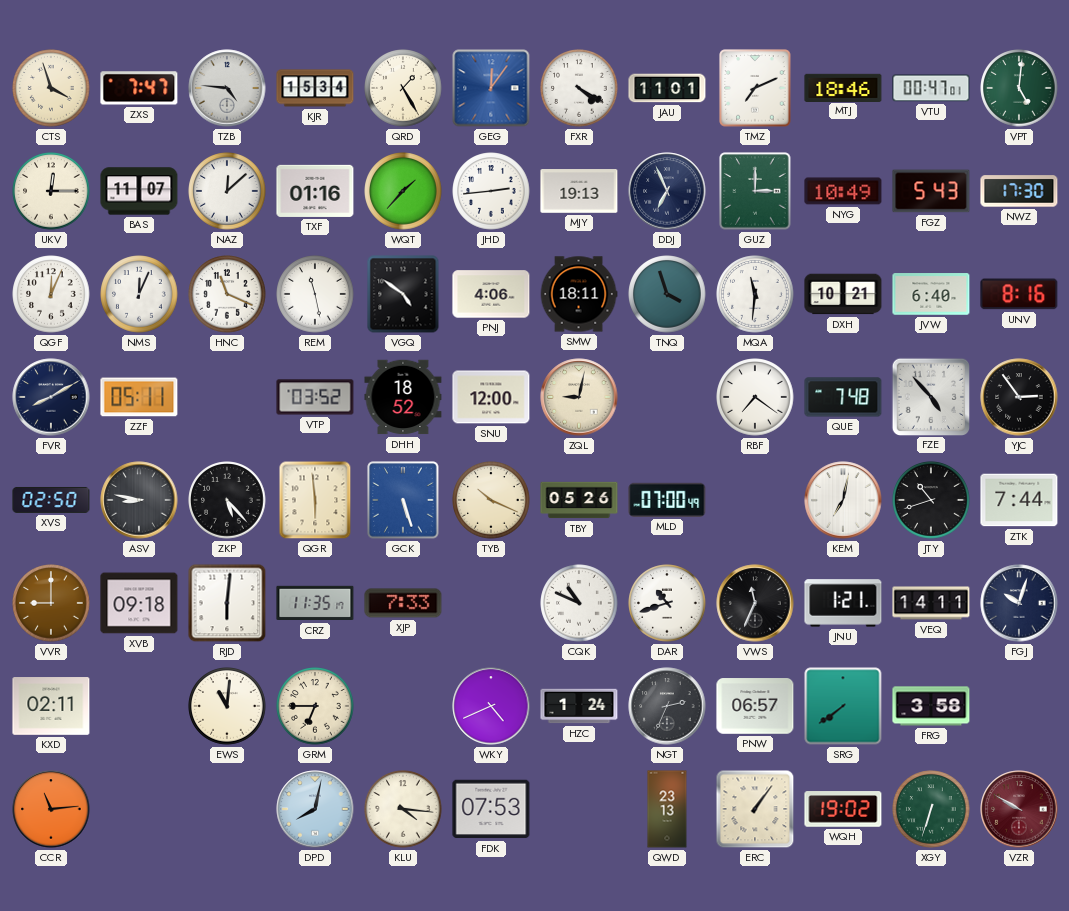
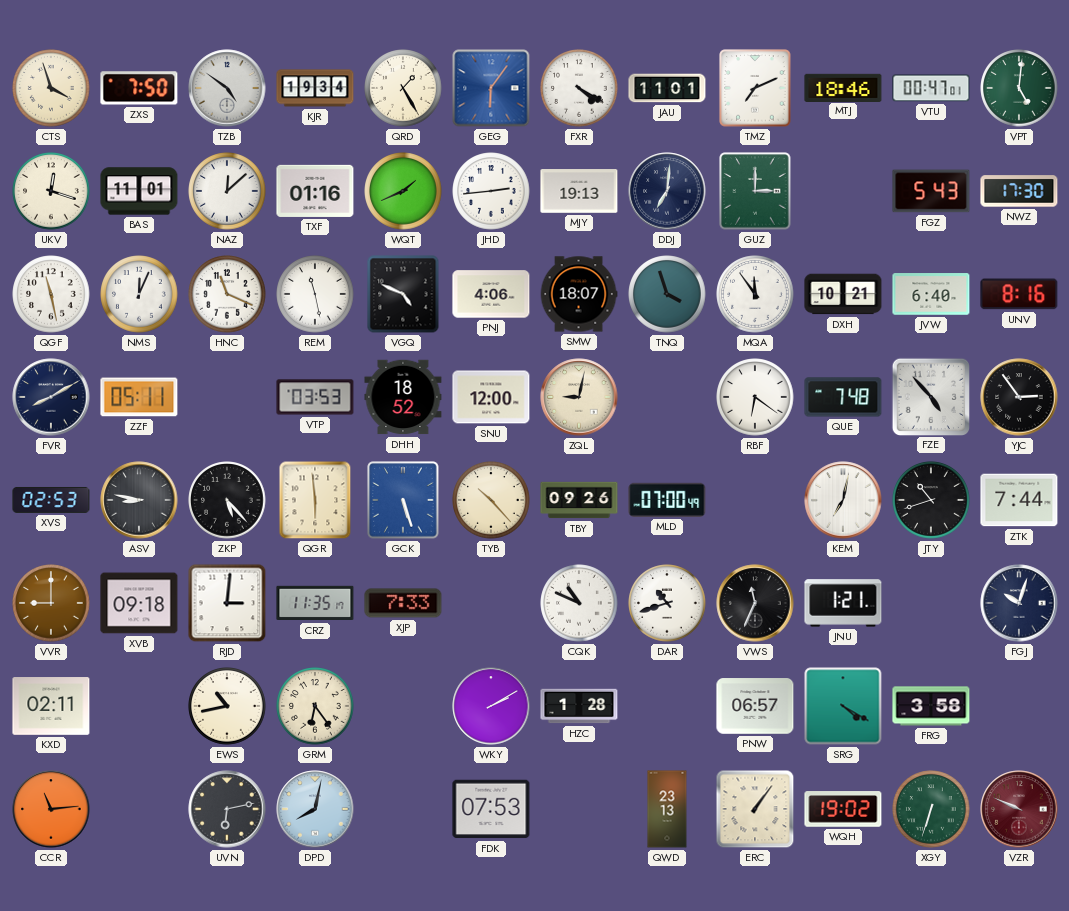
ZXS: 7:47 -> 7:50 (139, 88)
TZB: 4:46 -> 4:51 (227, 88)
KJR: 15:34 -> 19:34 (315, 88)
GEG: 12:06 -> 6:06 (491, 88)
UKV: 12:15 -> 12:18 (51, 191)
BAS: 11:07 -> 11:01 (139, 191)
WQT: 1:37 -> 1:41 (403, 191)
DDJ: 6:56 -> 7:01 (667, 191)
NYG: 10:49 -> none (843, 191)
QGF: 12:04 -> 11:28 (51, 294)
VGQ: 4:51 -> 4:49 (403, 294)
SMW: 18:11 -> 18:07 (579, 294)
MQA: 11:31 -> 11:54 (755, 294)
VTP: 03:52 -> 03:53 (315, 397)
RBF: 7:21 -> 6:21 (755, 397)
XVS: 02:50 -> 02:53 (51, 500)
TYB: 10:19 -> 10:23 (491, 500)
TBY: 05:26 -> 09:26 (579, 500)
RJD: 6:01 -> 3:01 (227, 603)
VEQ: 14:11 -> none (931, 603)
EWS: 11:01 -> 10:43 (227, 706)
GRM: 6:45 -> 6:24 (315, 706)
WKY: 4:41 -> 2:10 (491, 706)
HZC: 1:24 -> 1:28 (579, 706)
NGT: 2:34 -> none (667, 706)
SRG: 7:39 -> 4:20 (843, 706)
UVN: none -> 6:13 (227, 809)
KLU: 4:16 -> none (403, 809)
VZR: 9:50 -> 9:49 (1019, 809)
